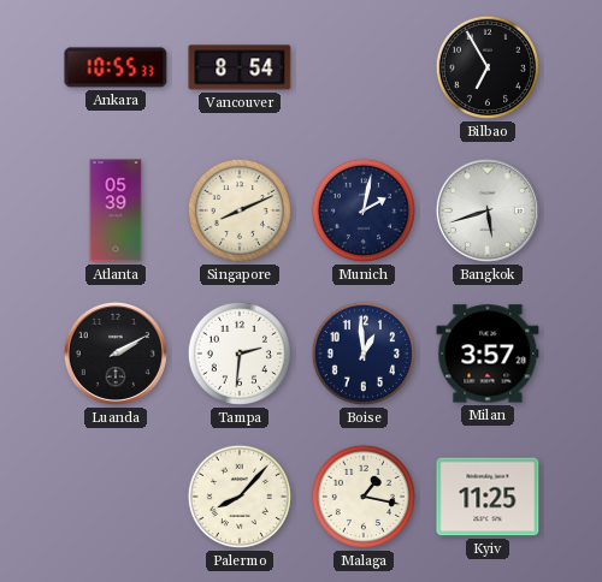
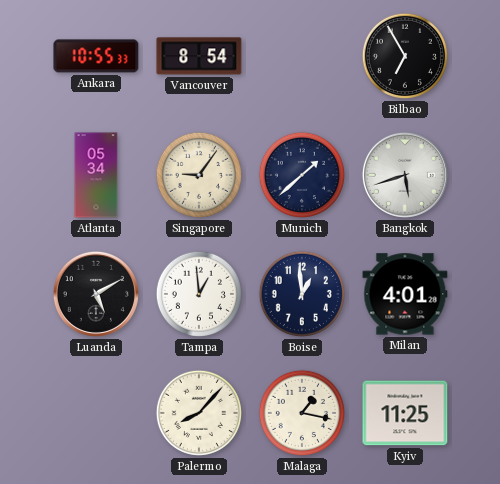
Atlanta: 05:39 -> 05:34 (96, 175)
Singapore: 8:11 -> 9:06 (199, 175)
Munich: 2:02 -> 1:38 (302, 175)
Luanda: 2:10 -> 5:10 (96, 294)
Tampa: 2:31 -> 12:59 (199, 294)
Milan: 3:57 -> 4:01 (405, 294)
